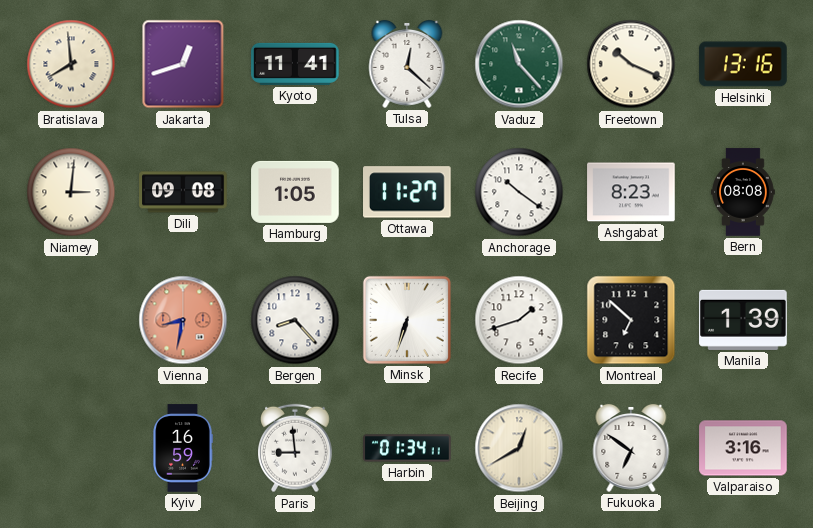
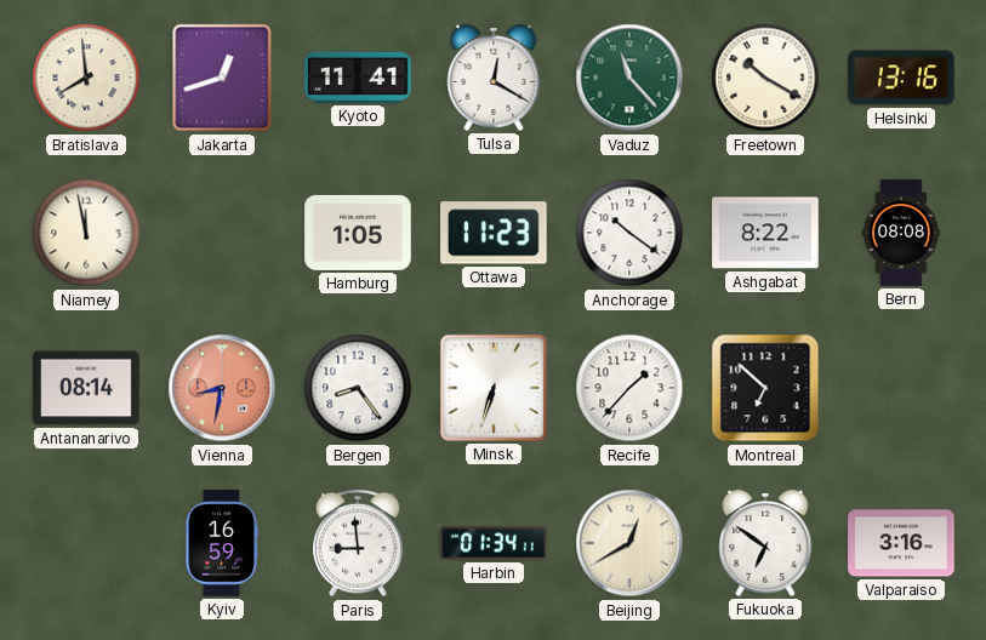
Tulsa: 12:22 -> 12:20 (494, 78)
Freetown: 10:19 -> 10:20 (765, 78)
Niamey: 3:01 -> 11:58 (86, 233)
Dili: 09:08 -> none (183, 192)
Ottawa: 11:27 -> 11:23 (495, 233)
Ashgabat: 8:23 -> 8:22 (765, 233)
Antananarivo: none -> 08:14 (86, 388)
Bergen: 8:23 -> 8:24 (358, 388)
Recife: 1:42 -> 1:37 (629, 388)
Manila: 1:39 -> none (743, 320)
